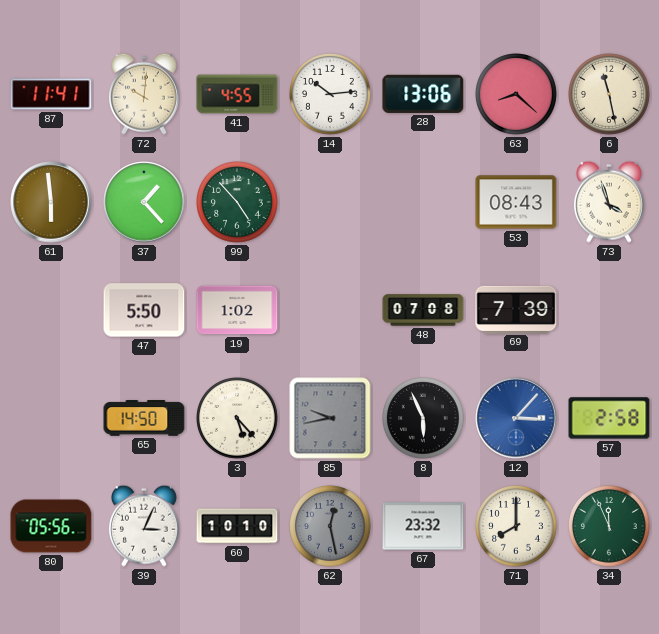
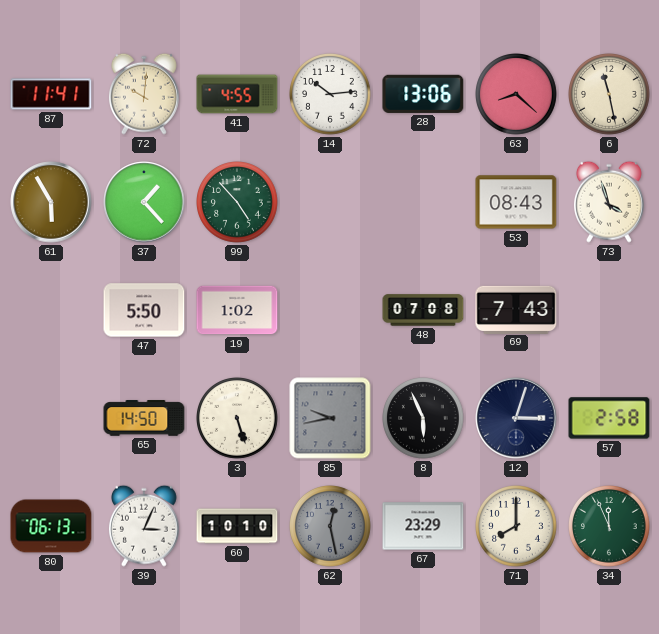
61: 5:59 -> 5:55 (51, 202)
69: 7:39 -> 7:43 (516, 309)
3: 5:23 -> 5:27 (238, 419)
12: 3:07 -> 3:03 (516, 418)
12 dial: blue -> navy (516, 418)
80: 05:56 -> 06:13 (51, 526)
67: 23:32 -> 23:29 (423, 526)
